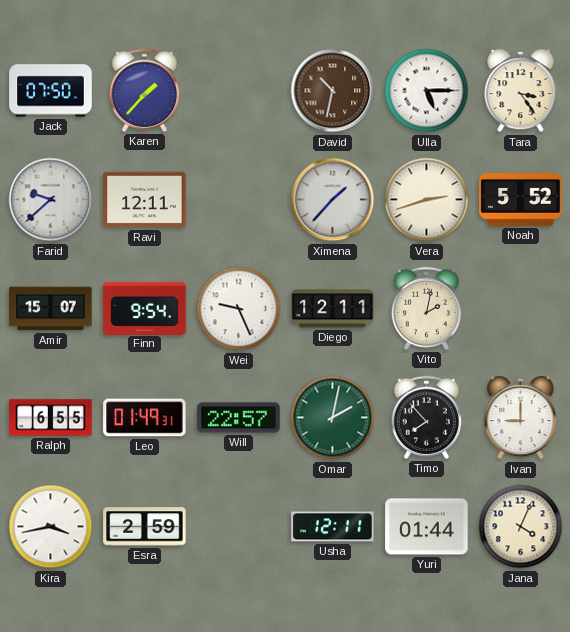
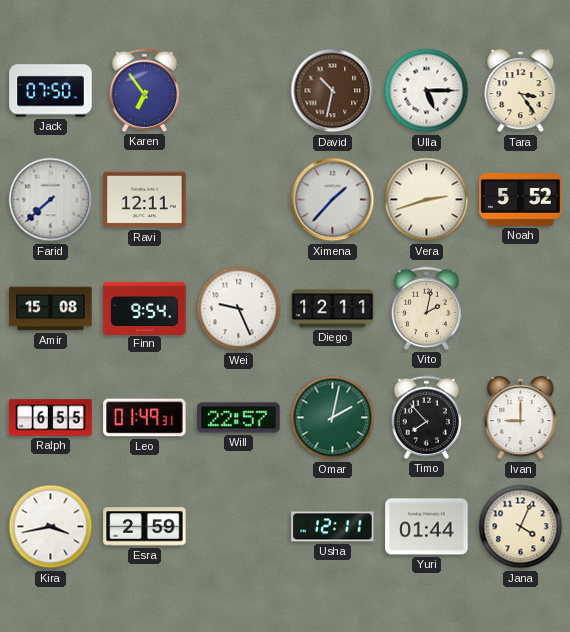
Karen: 1:37 -> 6:54 (144, 90)
Farid: 9:38 -> 7:38 (51, 200)
Amir: 15:07 -> 15:08 (51, 309)
